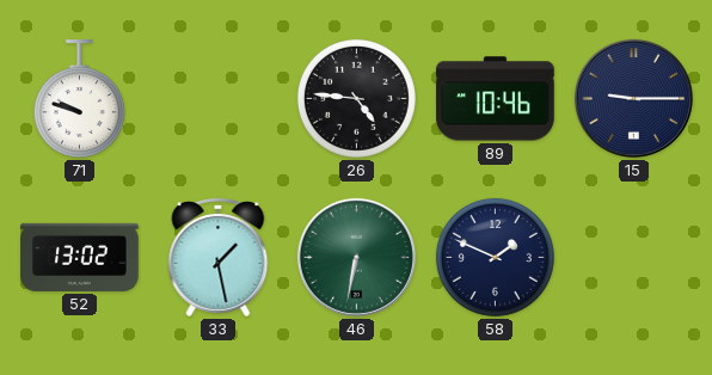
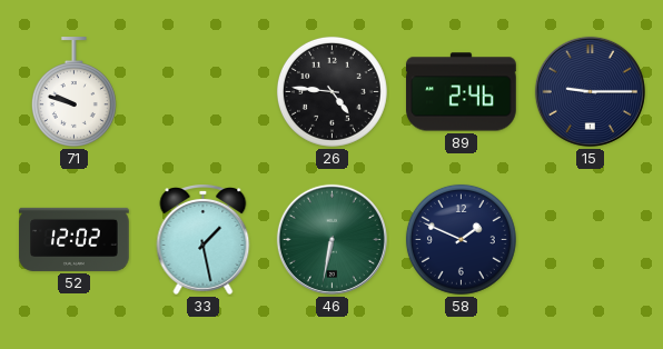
89: 10:46 -> 2:46 (462, 92)
52: 13:02 -> 12:02 (75, 239)
